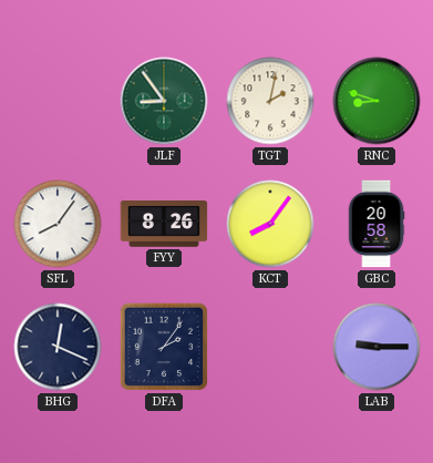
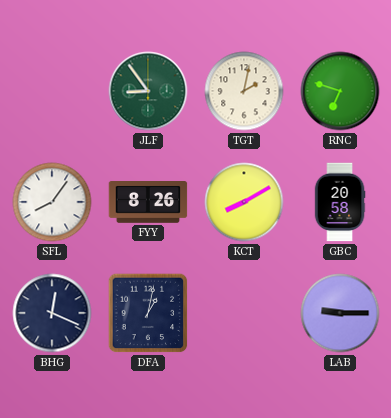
RNC: 8:48 -> 6:48 (340, 91)
KCT: 8:06 -> 8:10 (244, 202)
DFA: 2:06 -> 1:02 (148, 313)
